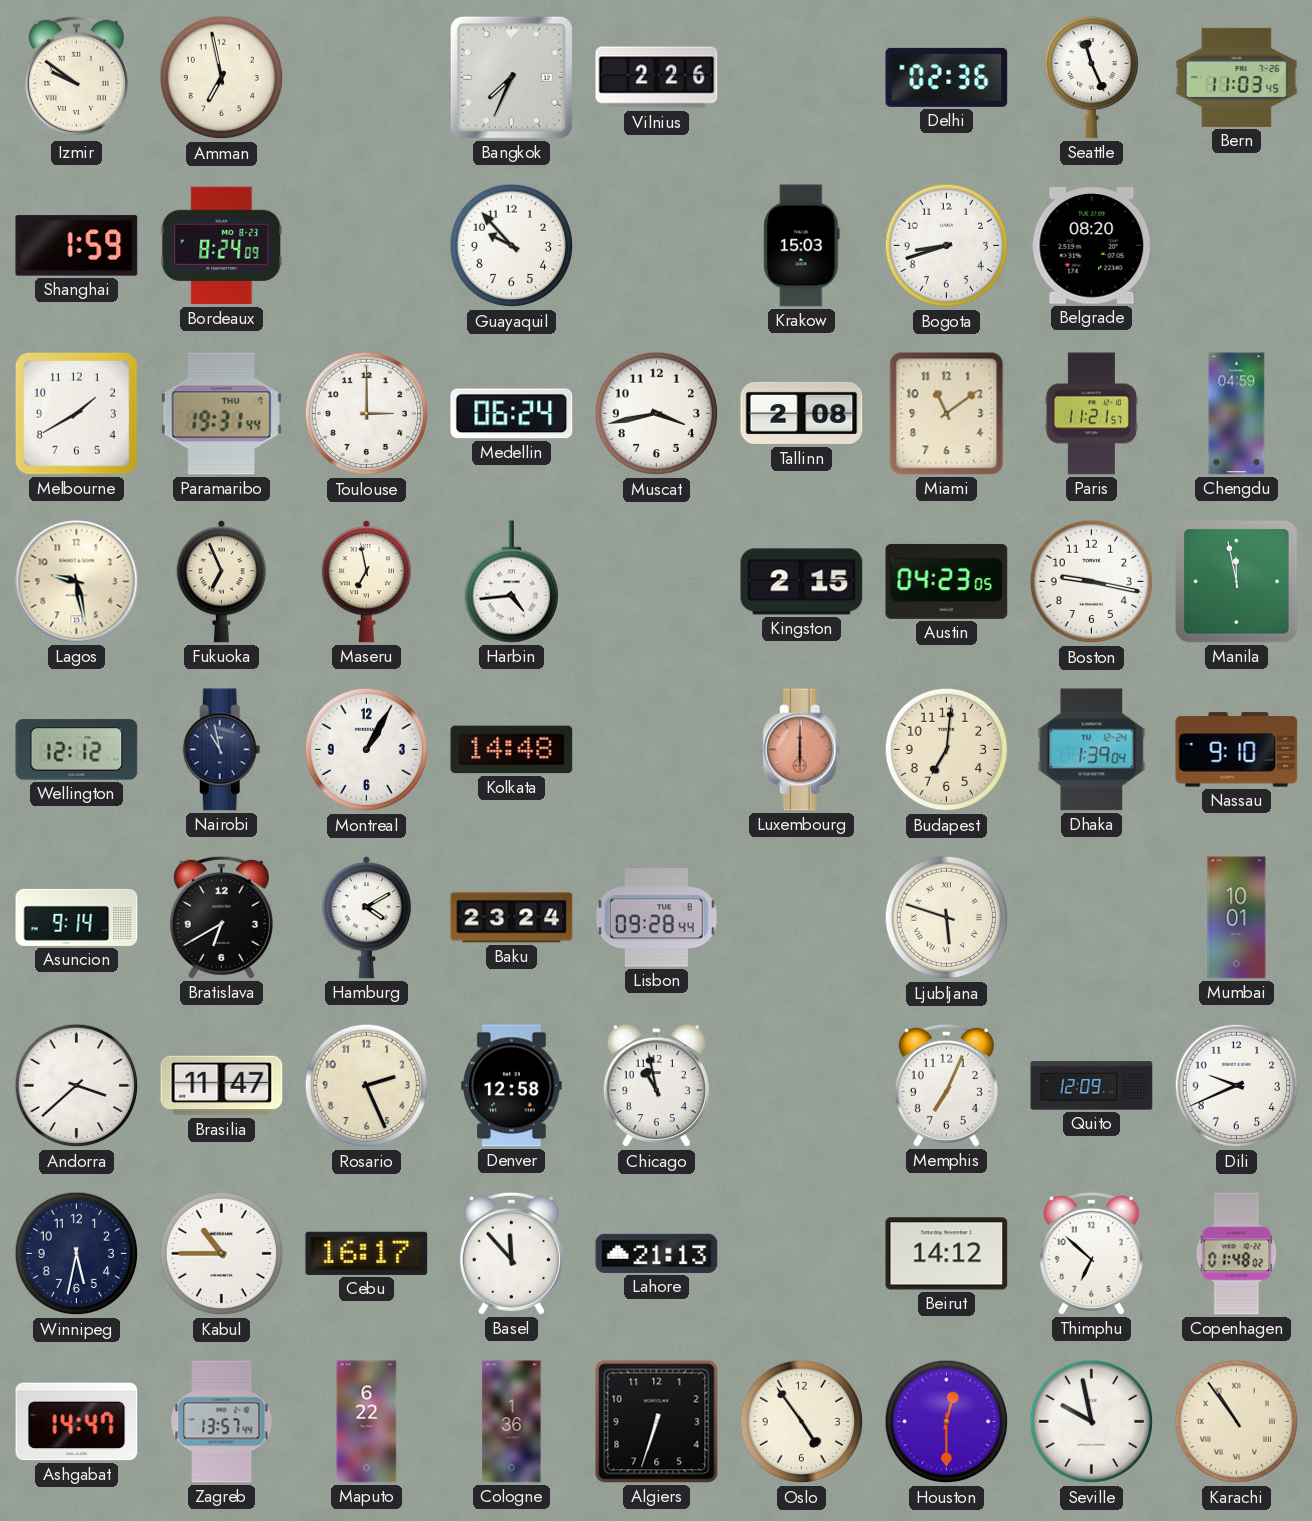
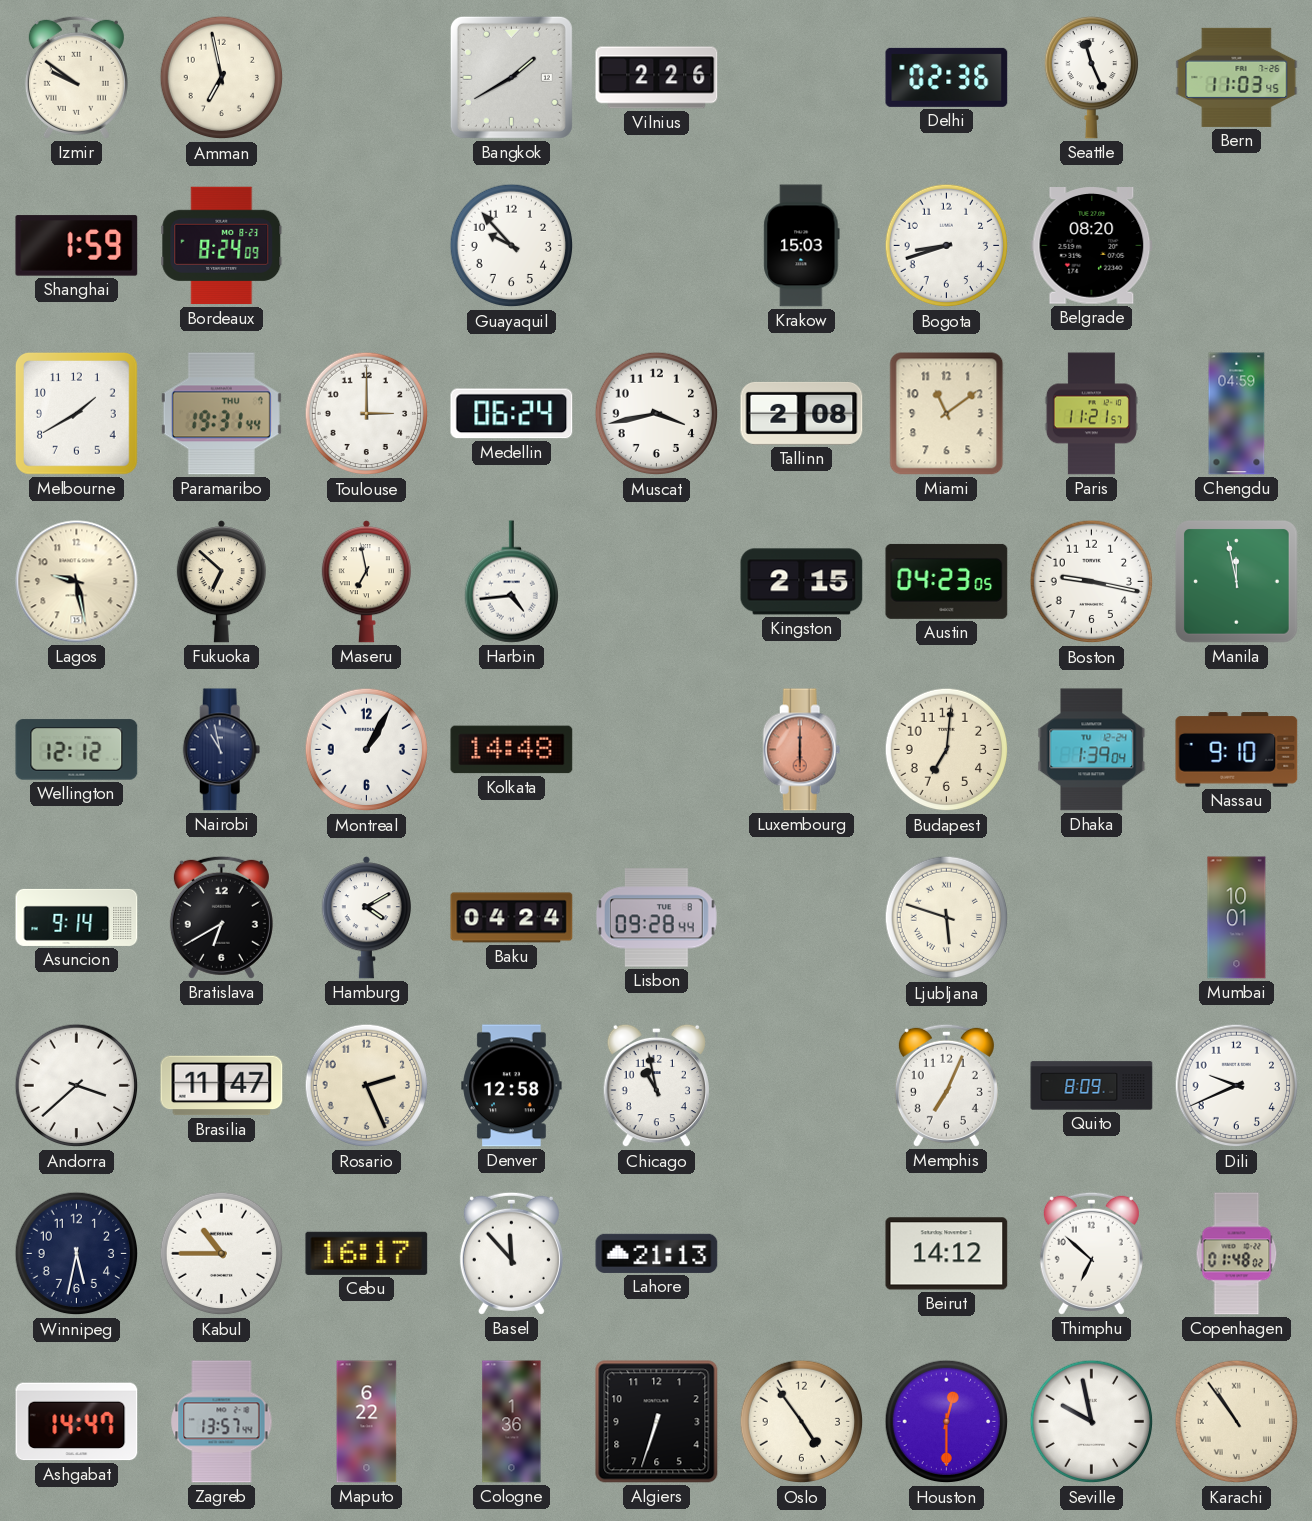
Bangkok: 7:34 -> 1:40 (511, 77)
Fukuoka: 6:56 -> 6:52 (221, 582)
Baku: 23:24 -> 04:24 (512, 918)
Quito: 12:09 -> 8:09 (1092, 1086)
